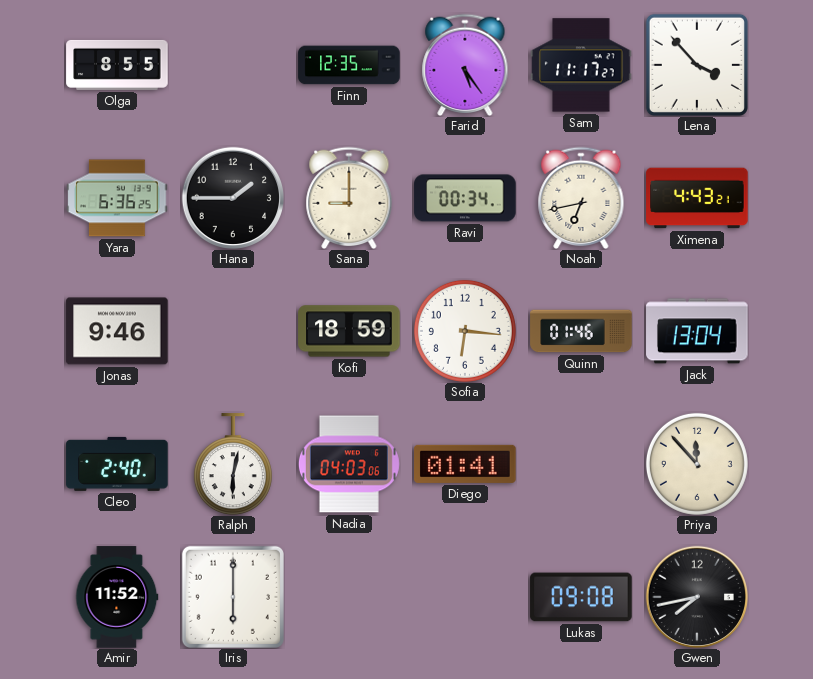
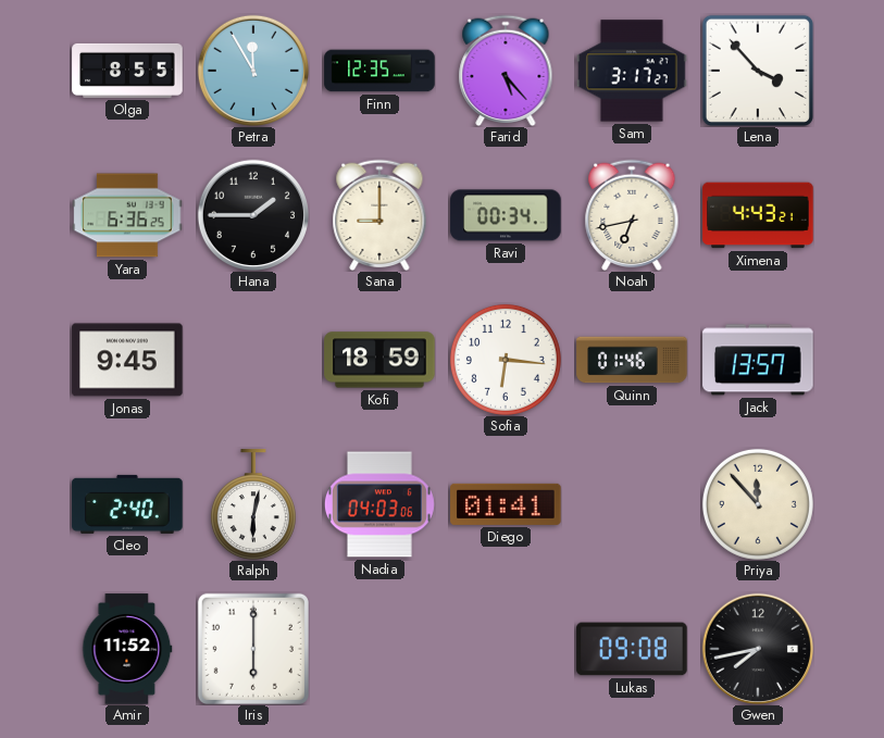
Petra: none -> 11:55 (253, 71)
Farid: 5:24 -> 5:23 (506, 71)
Sam: 11:17 -> 3:17 (632, 71)
Jonas: 9:46 -> 9:45 (127, 360)
Jack: 13:04 -> 13:57 (758, 360)
